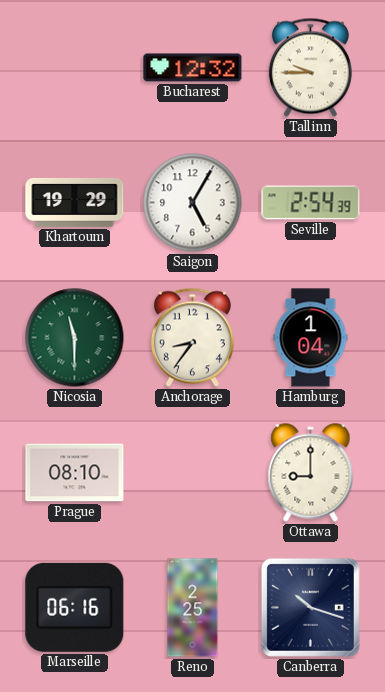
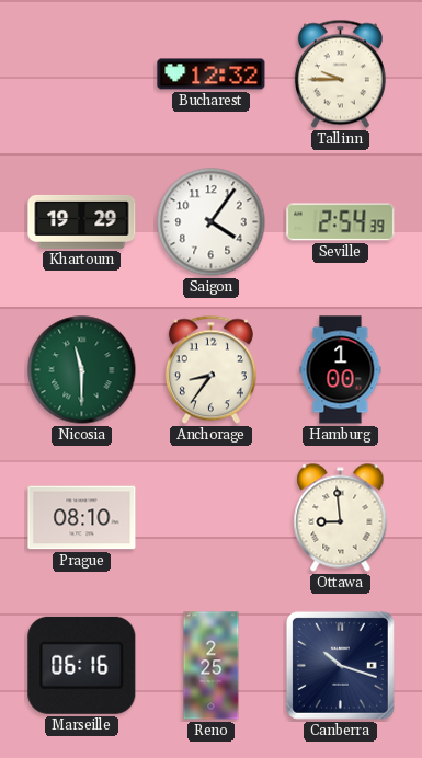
Saigon: 5:05 -> 4:06 (212, 222)
Hamburg: 1:04 -> 1:00 (341, 370)
Ottawa: 9:00 -> 8:59 (341, 518)
